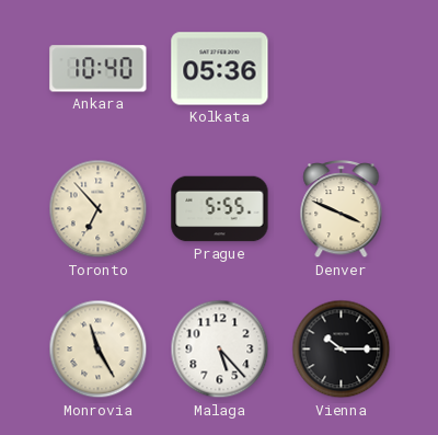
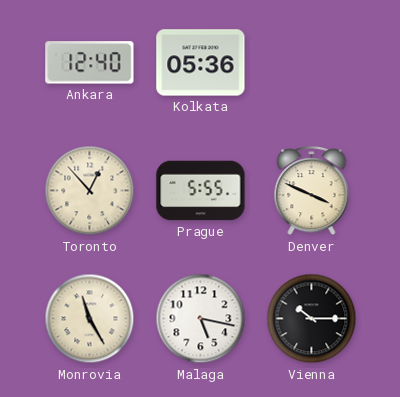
Ankara: 10:40 -> 12:40 (90, 63)
Toronto: 6:53 -> 12:53 (90, 191)
Malaga: 5:23 -> 5:17 (201, 319)
